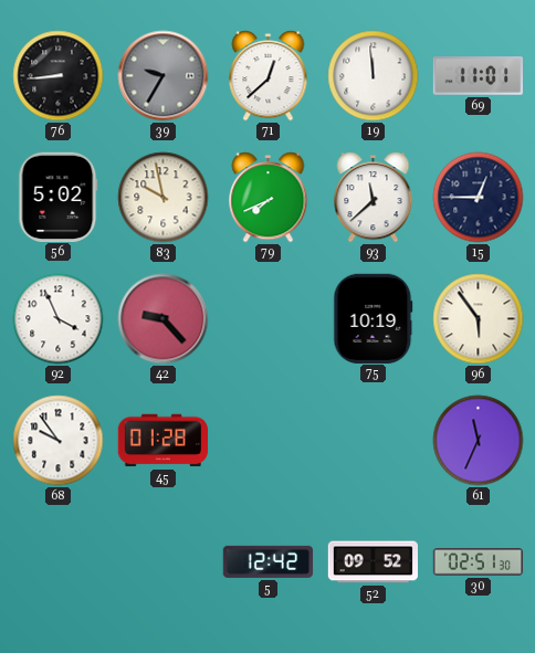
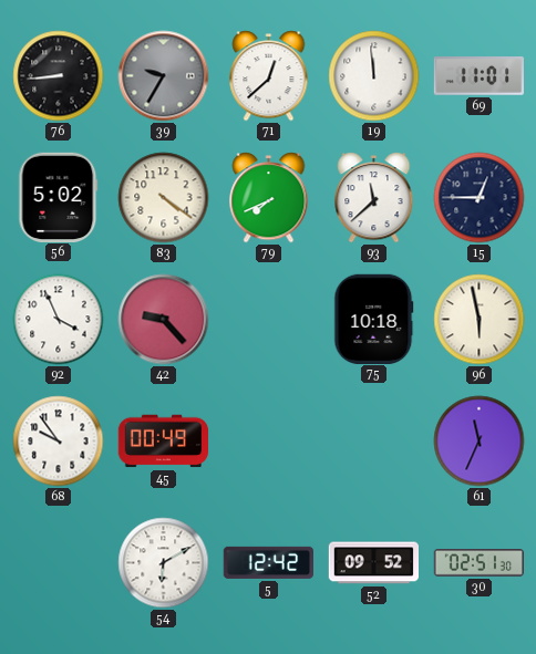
83: 9:58 -> 4:21 (164, 198)
75: 10:19 -> 10:18 (374, 319)
96: 5:54 -> 5:58 (480, 320)
45: 01:28 -> 00:49 (163, 442)
54: none -> 6:10 (164, 563)
